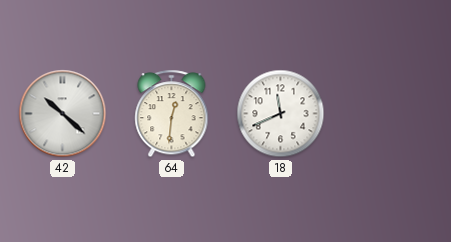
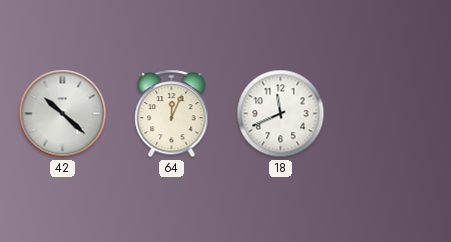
64: 12:31 -> 12:04 (172, 114)
